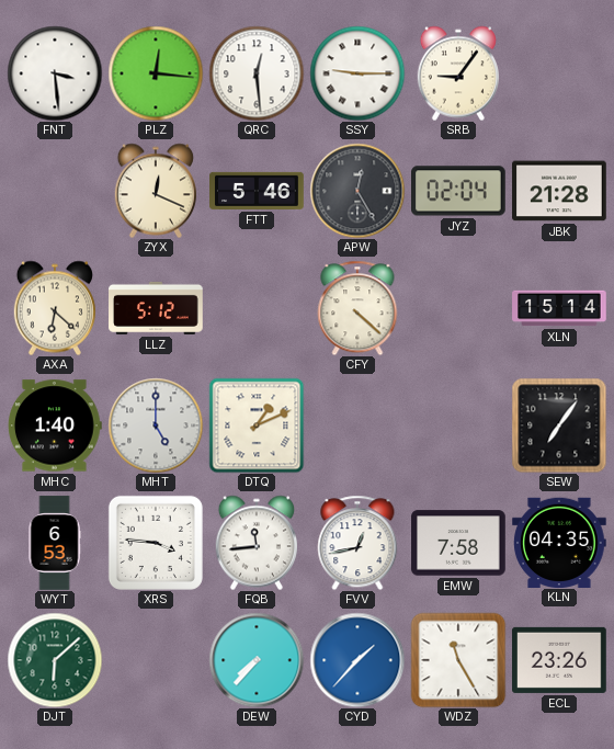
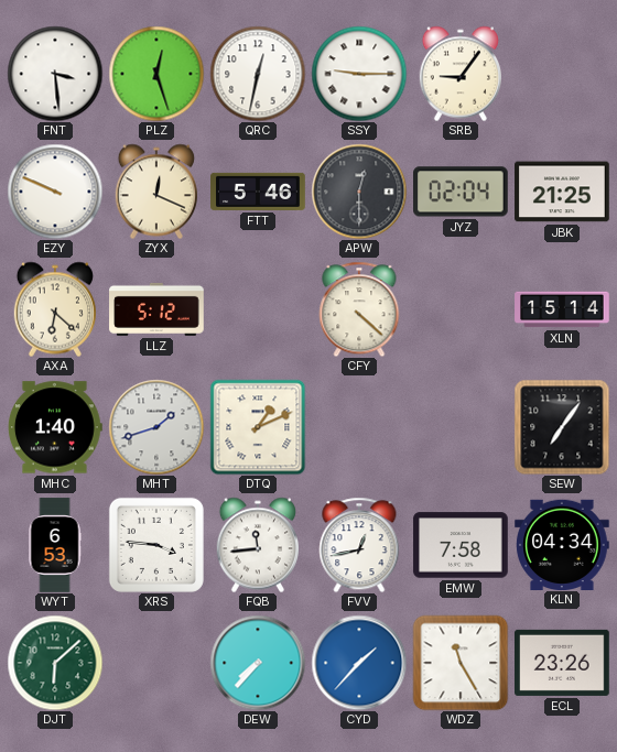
PLZ: 12:16 -> 12:27 (156, 74)
QRC: 12:29 -> 12:32 (258, 74)
EZY: none -> 9:49 (55, 192)
APW: 12:25 -> 12:30 (359, 192)
JBK: 21:28 -> 21:25 (562, 192)
MHT: 5:00 -> 1:42 (156, 427)
KLN: 04:35 -> 04:34 (563, 544)
